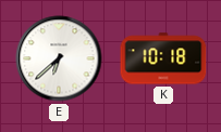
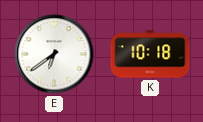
E: 6:38 -> 6:39 (54, 54)
